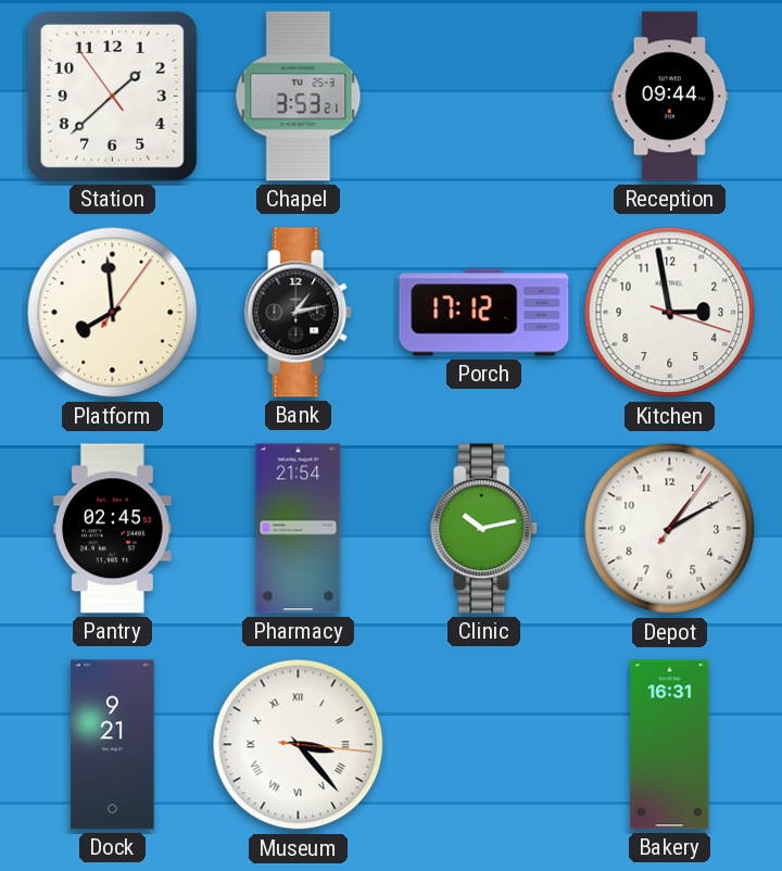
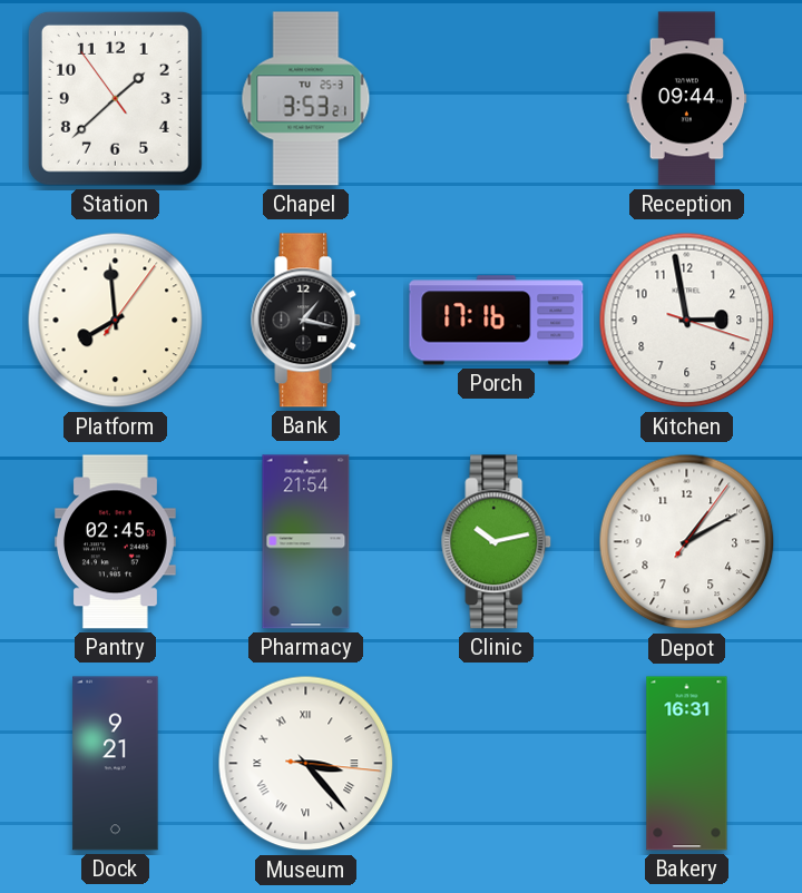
Bank: 1:13 -> 1:17 (306, 321)
Porch: 17:12 -> 17:16 (497, 321)
